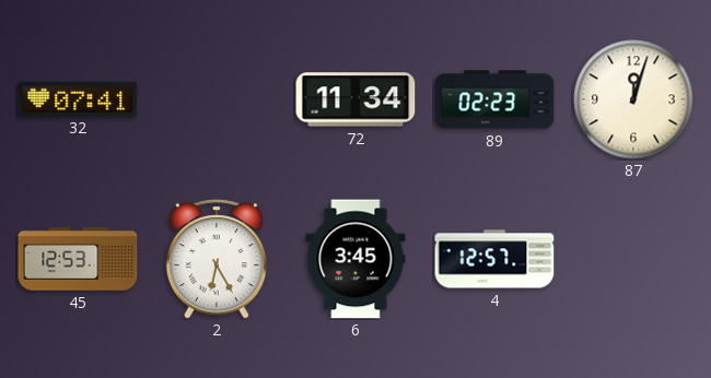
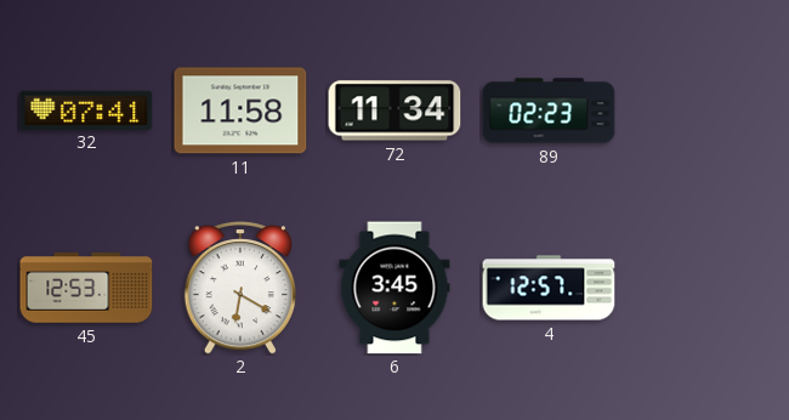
11: none -> 11:58 (240, 110)
87: 12:03 -> none (633, 99)
2: 6:25 -> 6:20 (239, 289)
